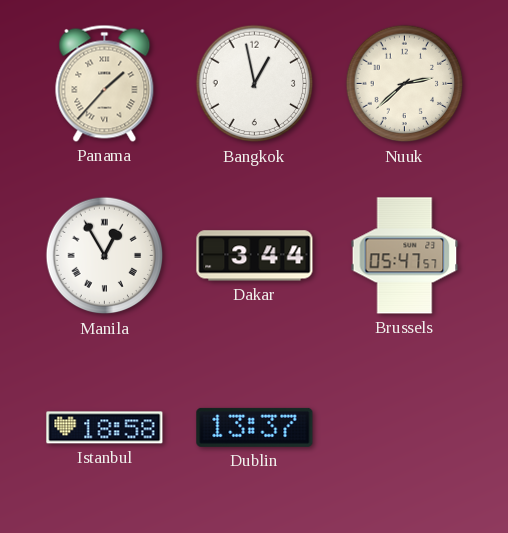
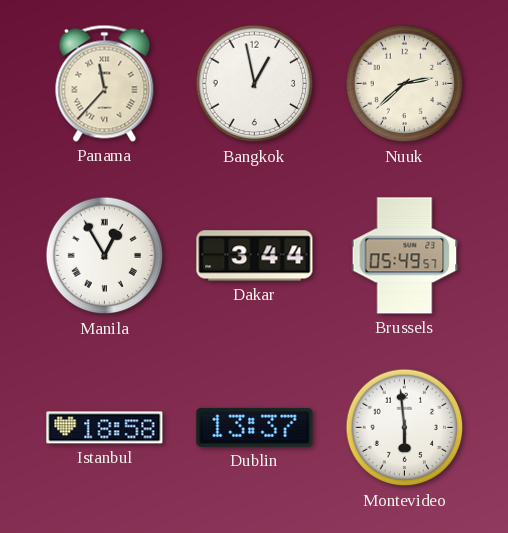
Panama: 1:37 -> 11:37 (105, 83)
Brussels: 05:47 -> 05:49 (405, 256)
Montevideo: none -> 5:59 (405, 428)
